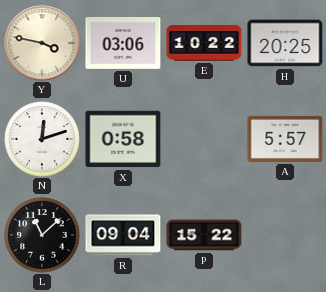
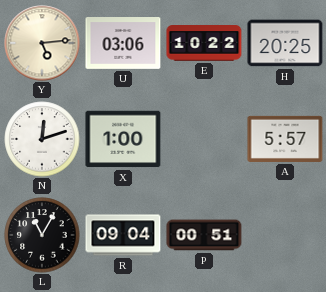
Y: 3:47 -> 5:14 (42, 43)
X: 0:58 -> 1:00 (123, 139)
L: 11:08 -> 11:05 (42, 235)
P: 15:22 -> 00:51 (204, 235)
